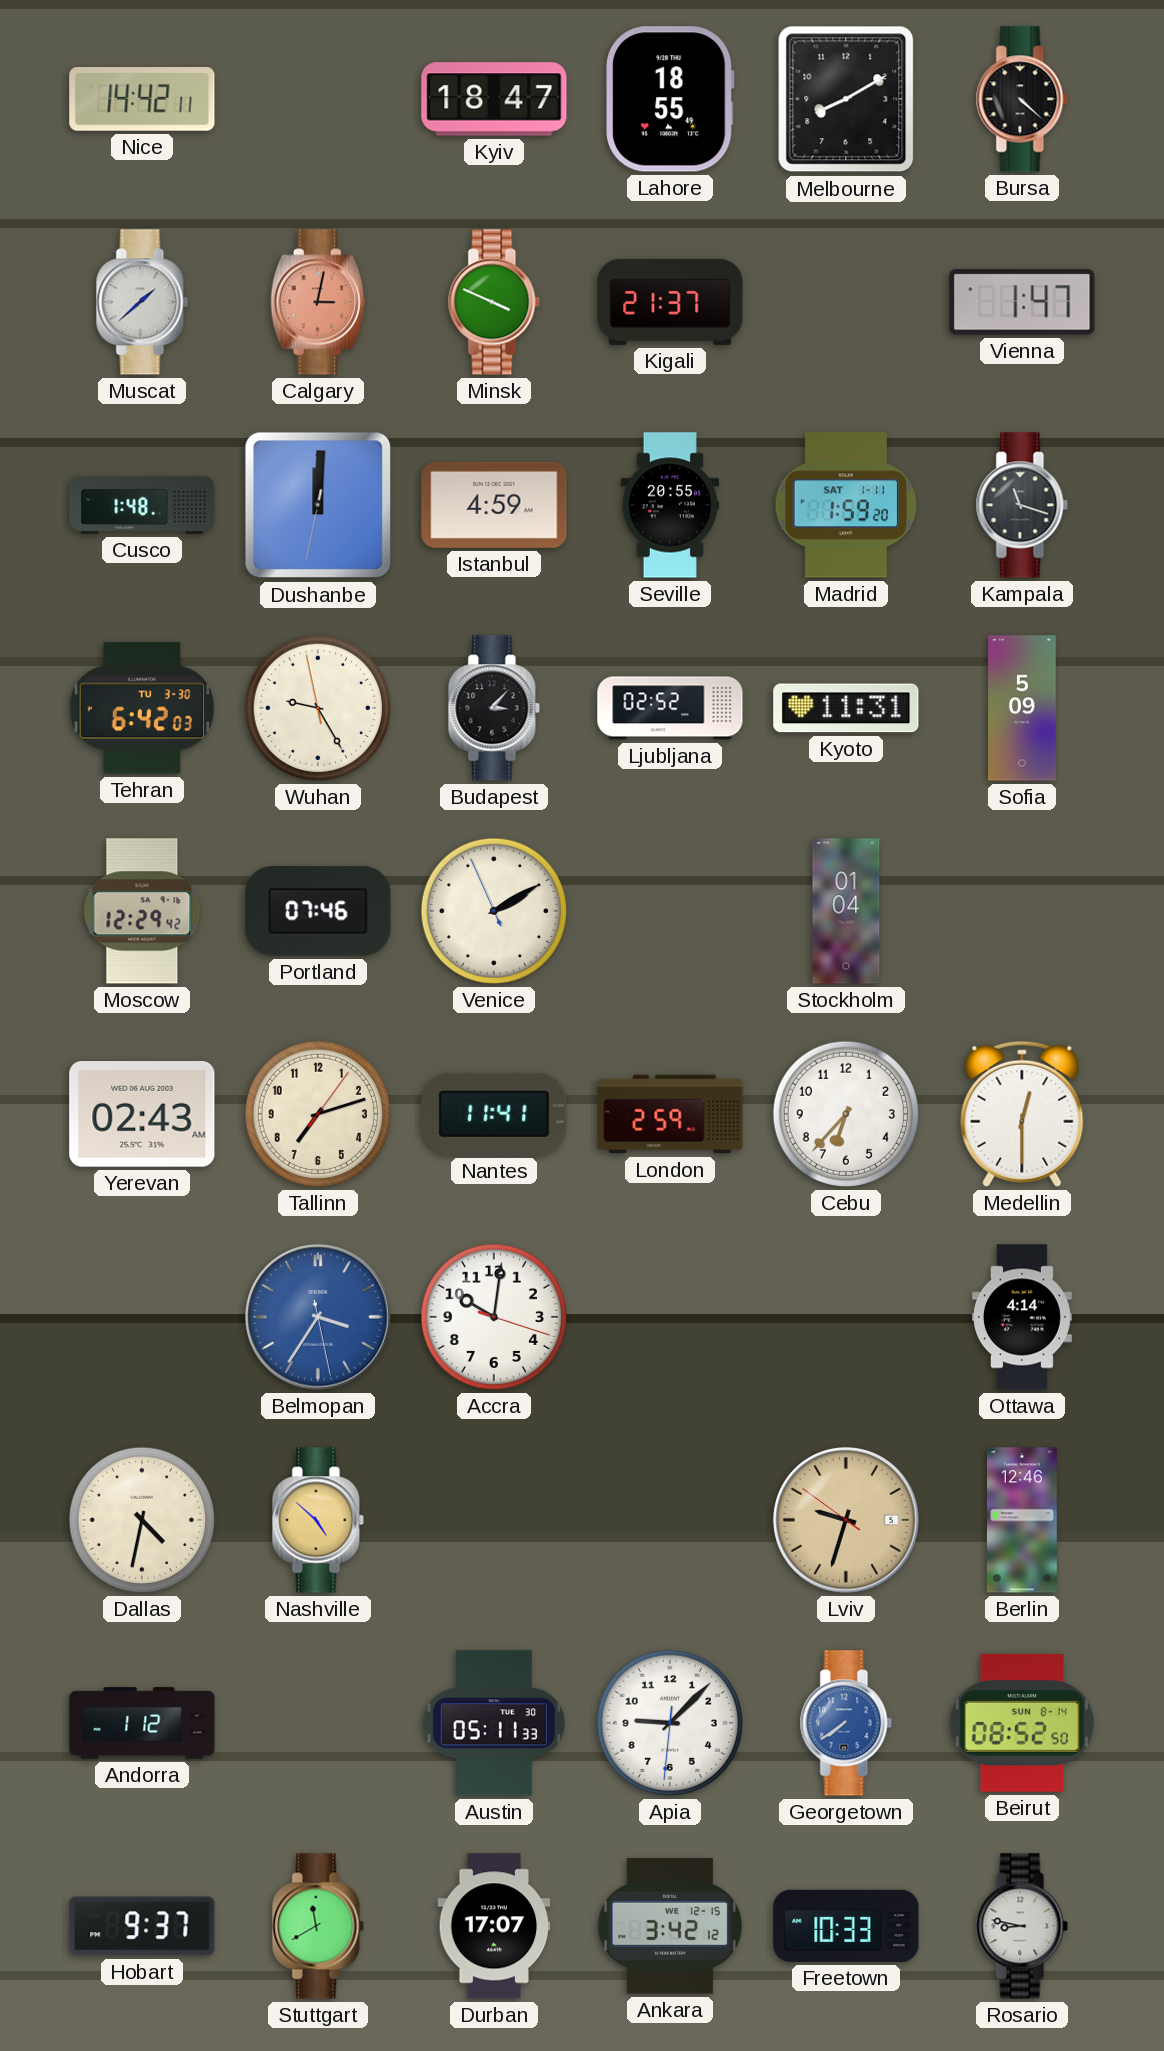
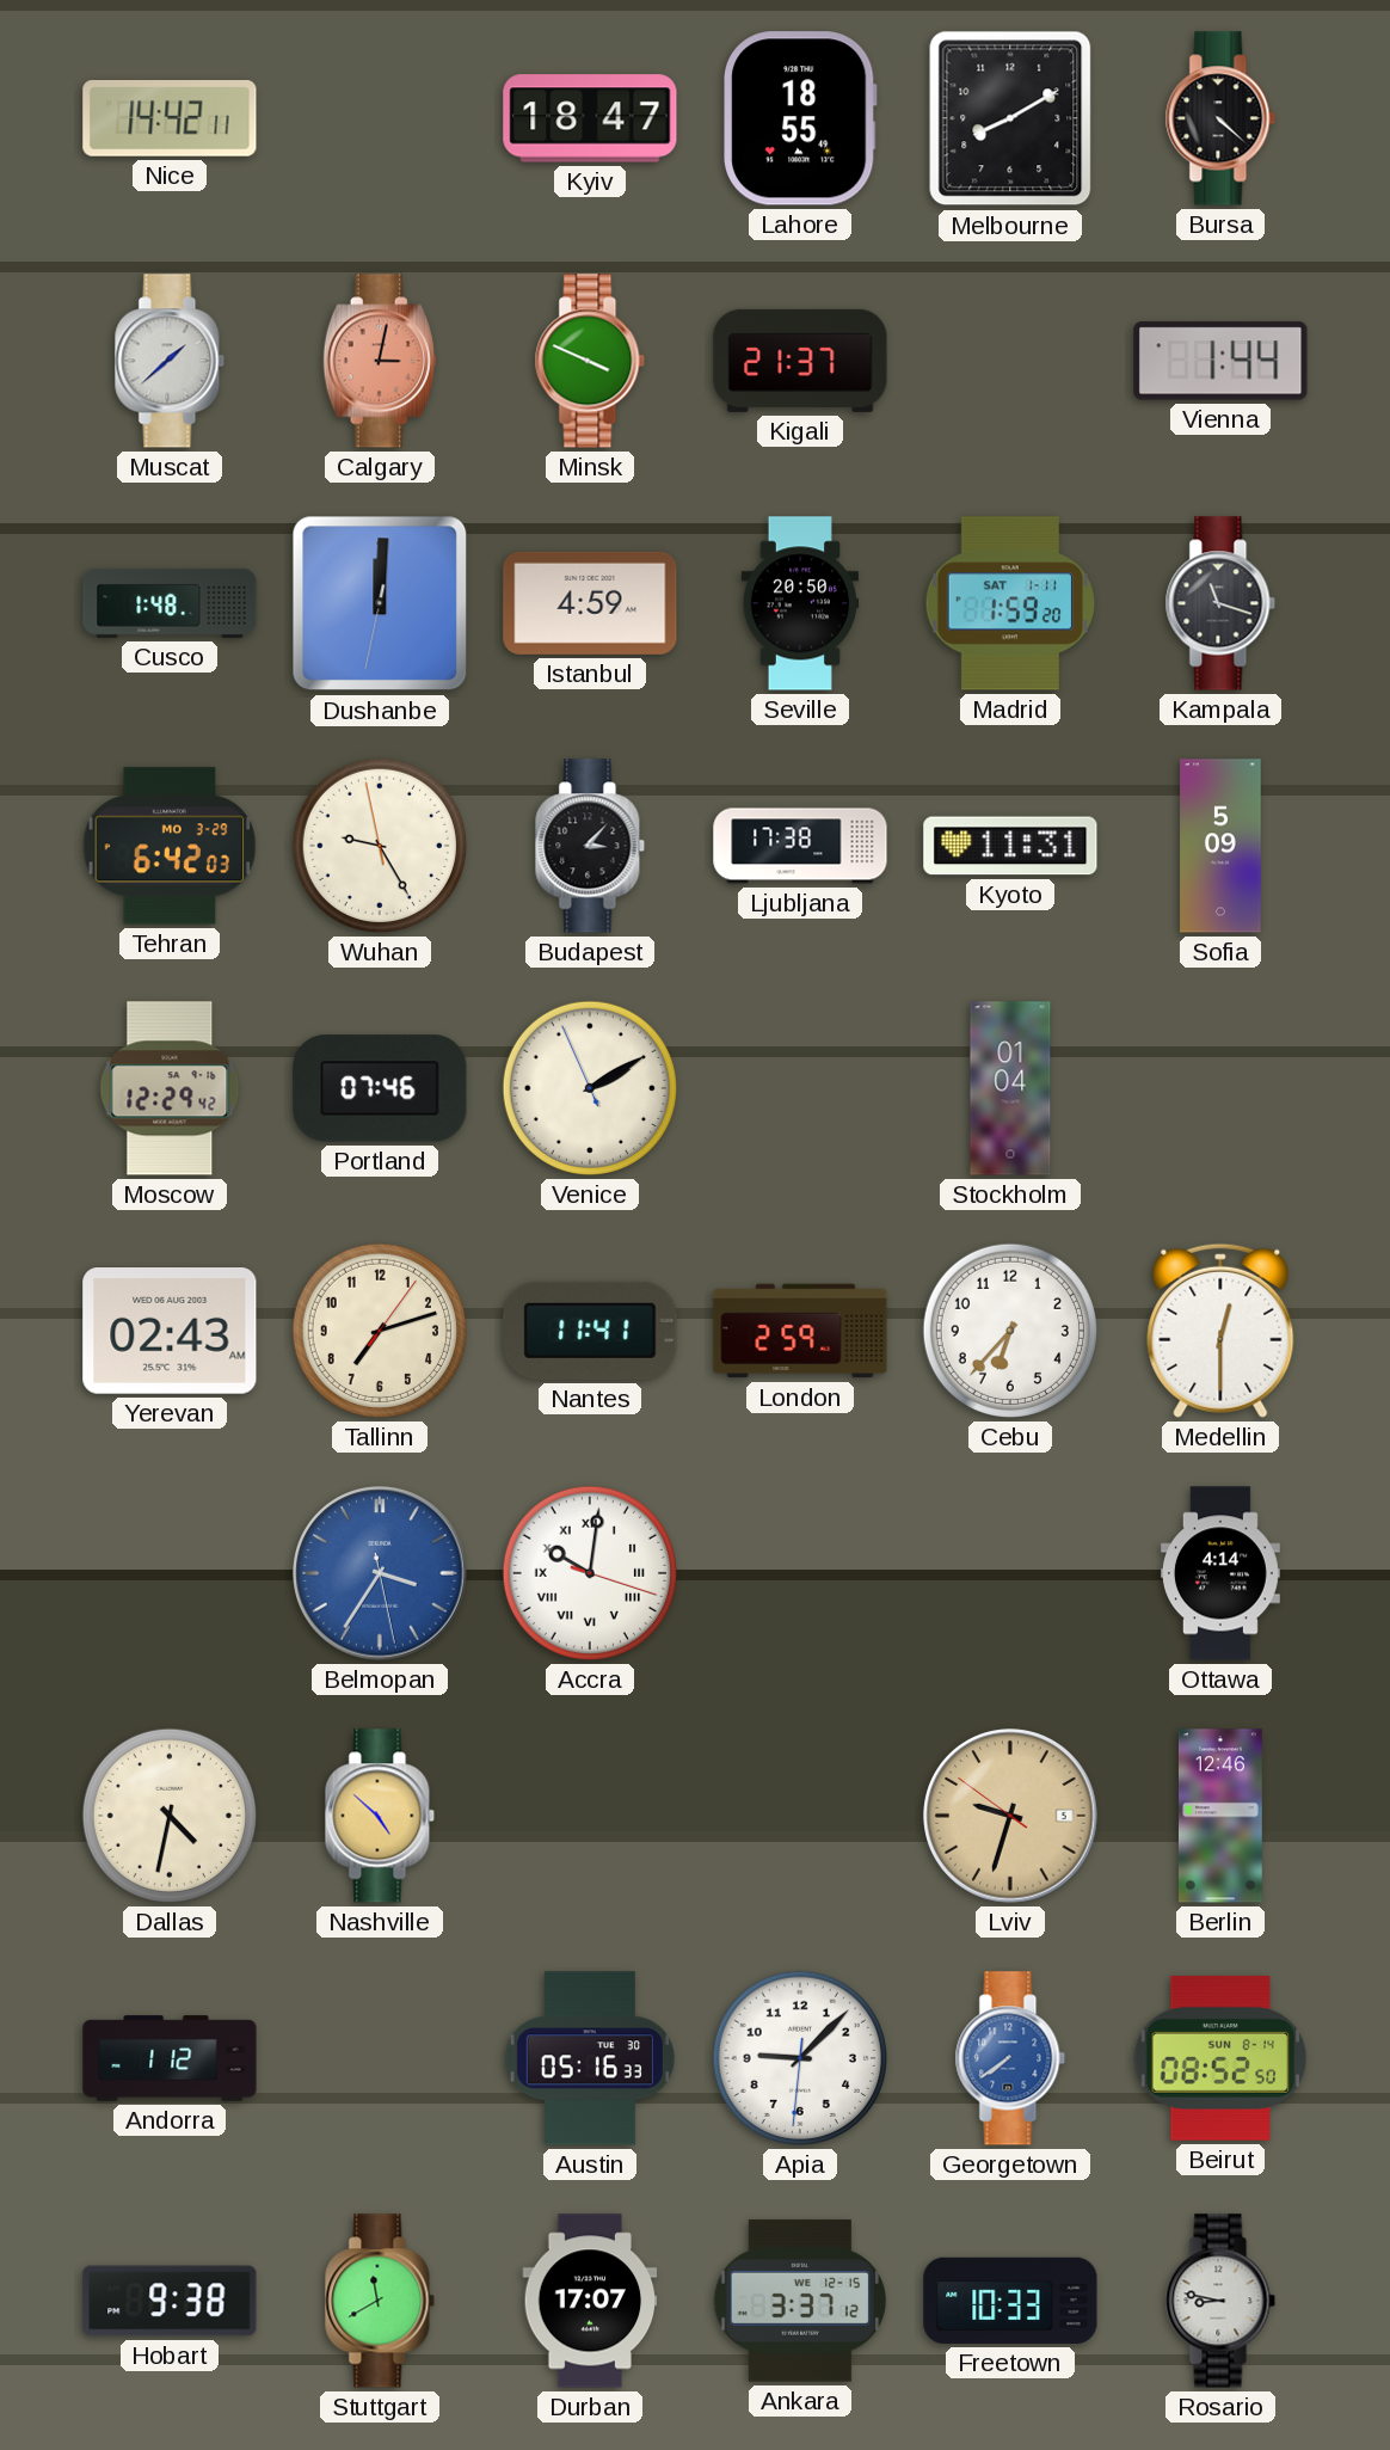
Vienna: 1:47 -> 1:44 (1220, 361)
Seville: 20:55 -> 20:50 (800, 603)
Tehran date: TU 3-30 -> MO 3-29 (170, 846)
Ljubljana: 02:52 -> 17:38 (800, 846)
Accra numerals: Arabic -> Roman (590, 1573)
Austin: 05:11 -> 05:16 (590, 2058)
Hobart: 9:37 -> 9:38 (170, 2301)
Ankara: 3:42 -> 3:37 (800, 2301)
